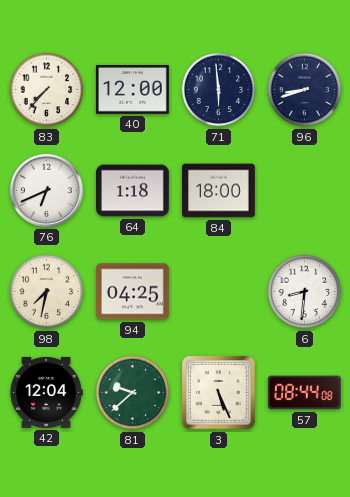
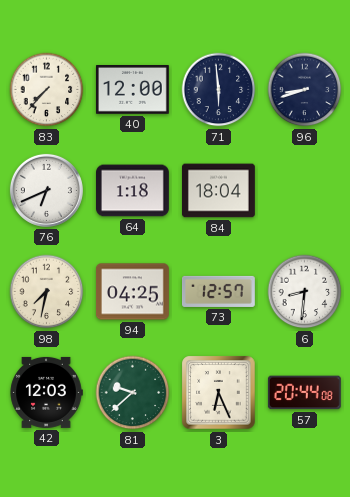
84: 18:00 -> 18:04 (219, 191)
73: none -> 12:57 (219, 291)
42: 12:04 -> 12:03 (46, 392)
3: 5:26 -> 6:26 (219, 393)
57: 08:44 -> 20:44 (304, 393)
